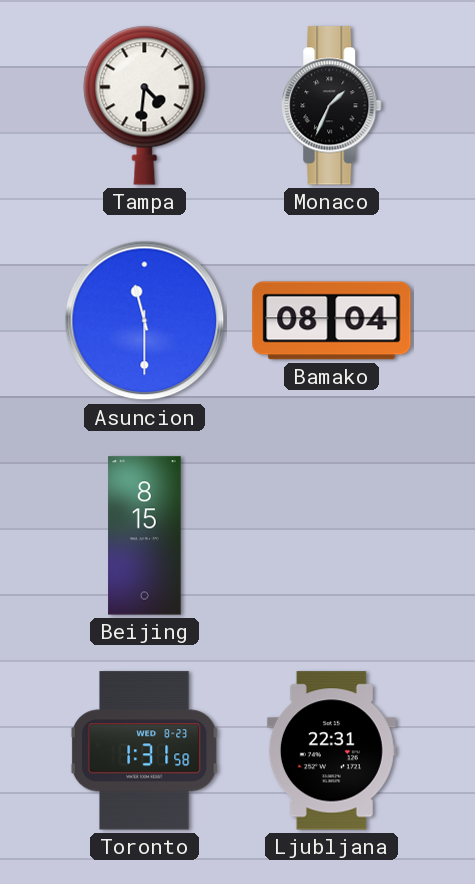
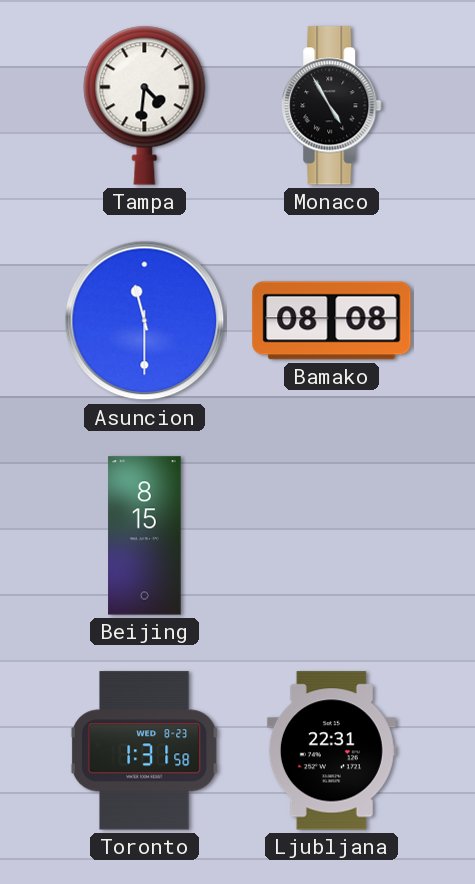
Monaco: 1:34 -> 4:55 (332, 106)
Bamako: 08:04 -> 08:08 (332, 321)
